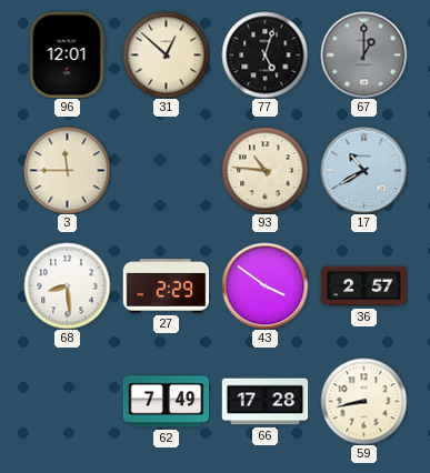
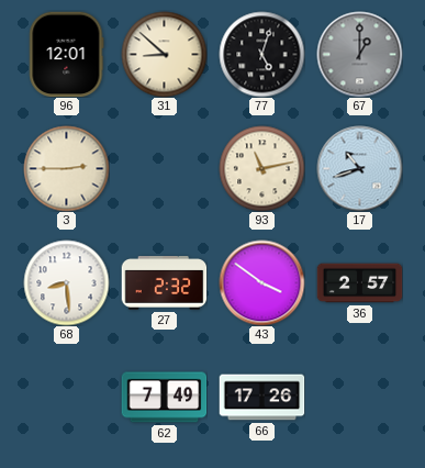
31: 12:52 -> 8:52 (164, 54)
3: 11:45 -> 2:45 (66, 168)
93: 10:46 -> 11:13 (261, 168)
17: 10:40 -> 10:42 (359, 168)
27: 2:29 -> 2:32 (164, 283)
66: 17:28 -> 17:26 (261, 398)
59: 8:43 -> none (363, 401)
